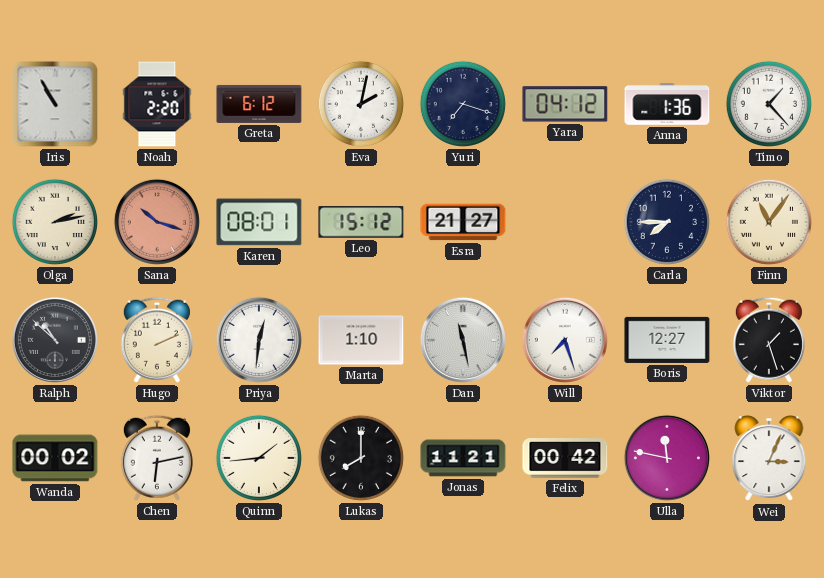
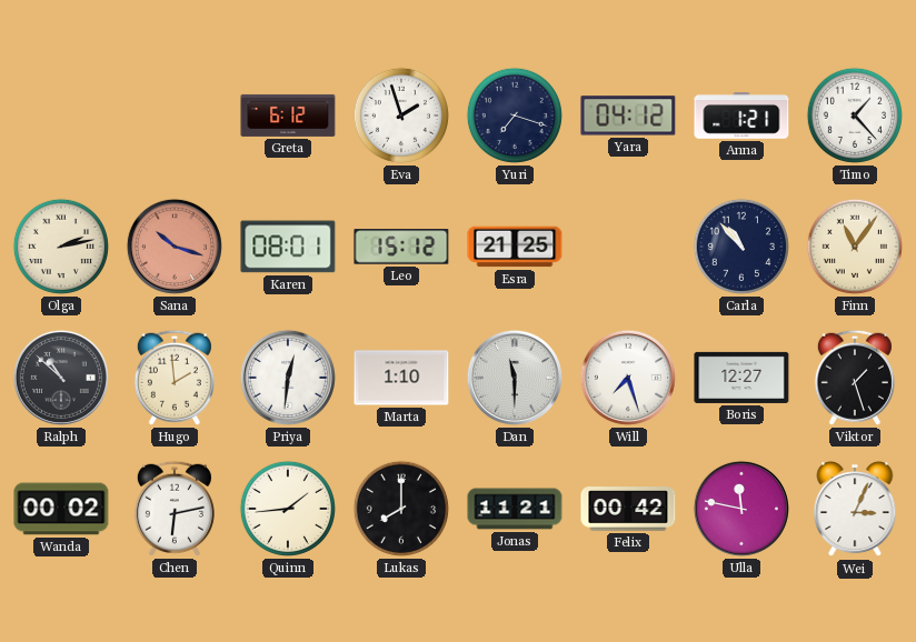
Iris: 10:55 -> none (55, 104)
Noah: 2:20 -> none (157, 104)
Eva: 2:02 -> 1:57 (401, 116)
Anna: 1:36 -> 1:21 (741, 116)
Esra: 21:27 -> 21:25 (515, 247)
Carla: 7:45 -> 10:53 (741, 247)
Hugo: 2:11 -> 1:59 (175, 378)
Dan: 11:28 -> 11:30 (515, 378)
